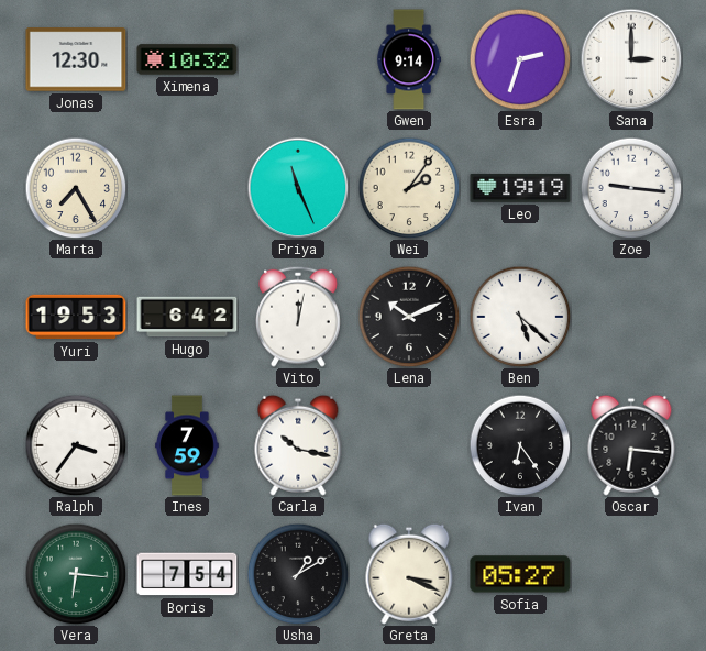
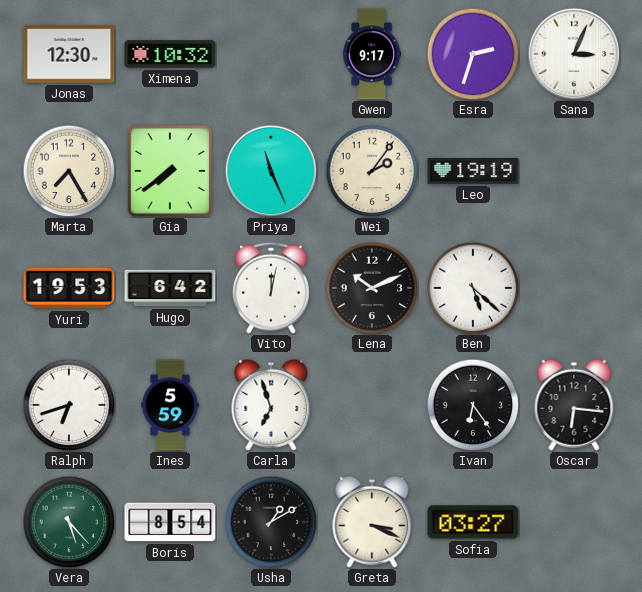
Gwen: 9:14 -> 9:17 (371, 54)
Sana: 3:00 -> 3:04 (574, 54)
Gia: none -> 7:39 (169, 170)
Zoe: 9:16 -> none (631, 188)
Ralph: 3:36 -> 6:42 (69, 405)
Ines: 7:59 -> 5:59 (170, 405)
Carla: 10:17 -> 6:57 (271, 405)
Vera: 6:16 -> 5:23 (69, 522)
Boris: 7:54 -> 8:54 (170, 522)
Sofia: 05:27 -> 03:27 (473, 522)
